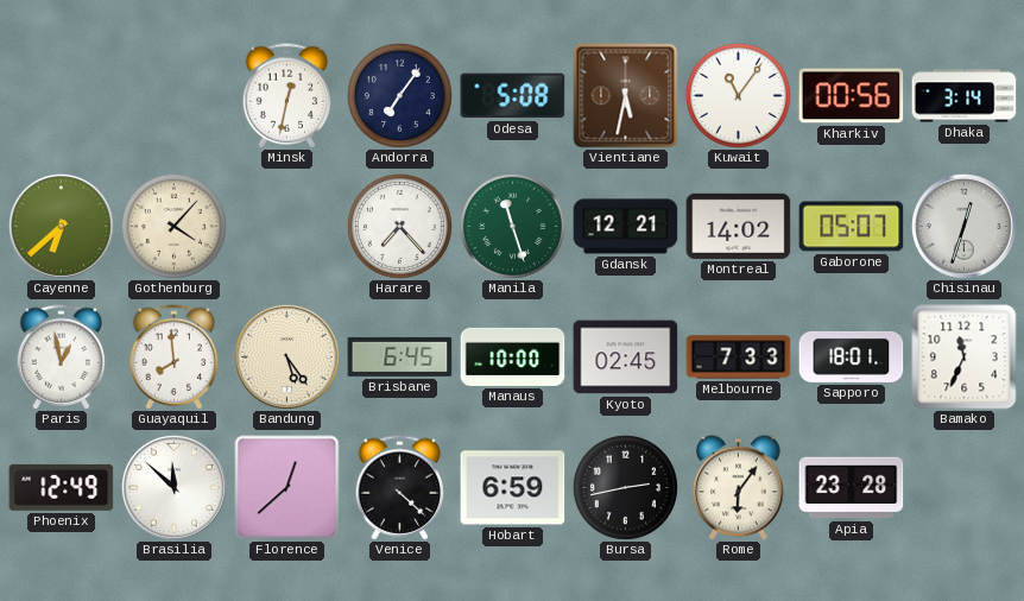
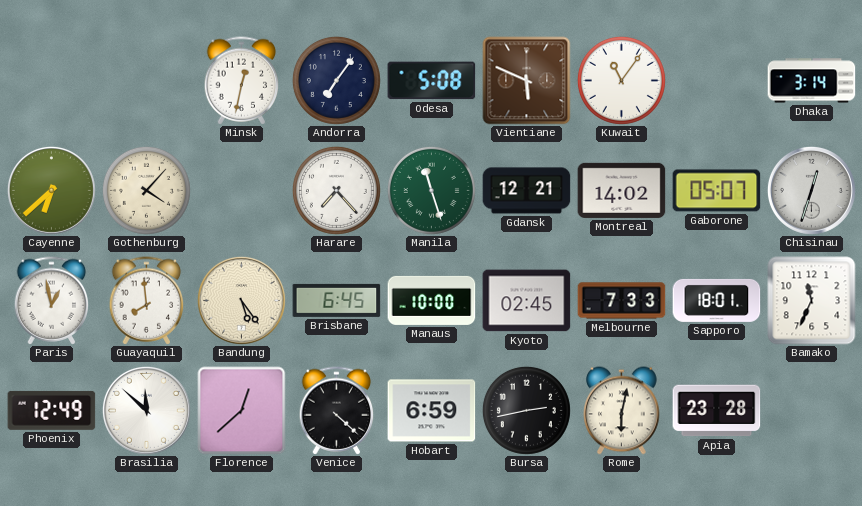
Vientiane: 5:32 -> 5:49 (527, 81)
Kharkiv: 00:56 -> none (852, 96)
Rome: 6:06 -> 6:02 (622, 411)
